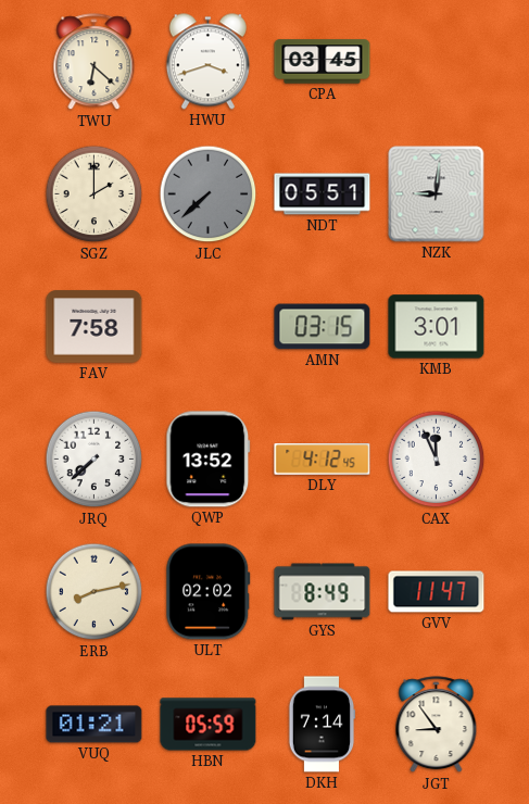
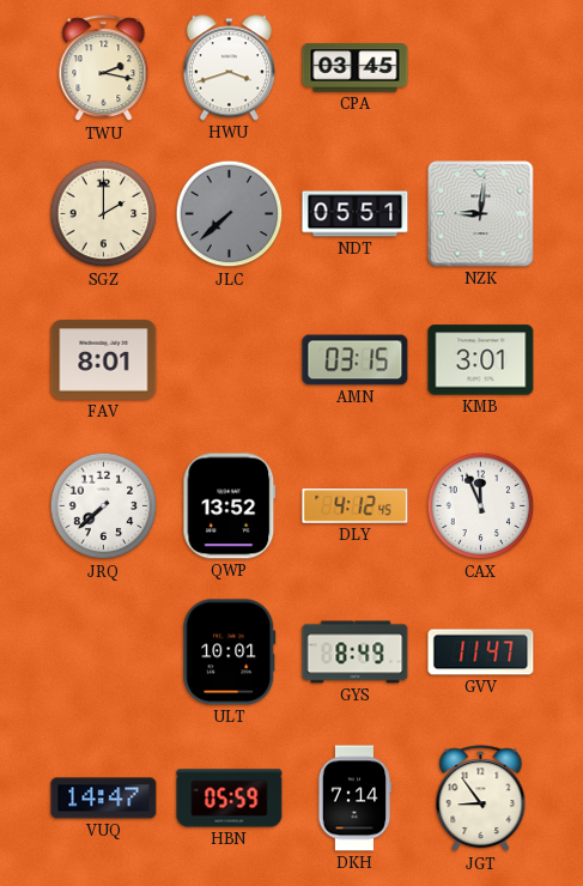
TWU: 6:22 -> 2:17 (104, 68)
FAV: 7:58 -> 8:01 (104, 360)
ERB: 8:13 -> none (95, 592)
ULT: 02:02 -> 10:01 (230, 653)
VUQ: 01:21 -> 14:47 (104, 799)
